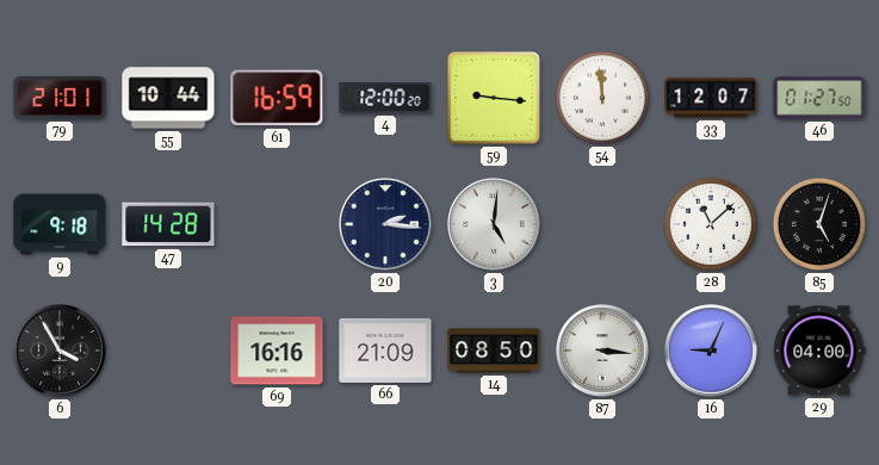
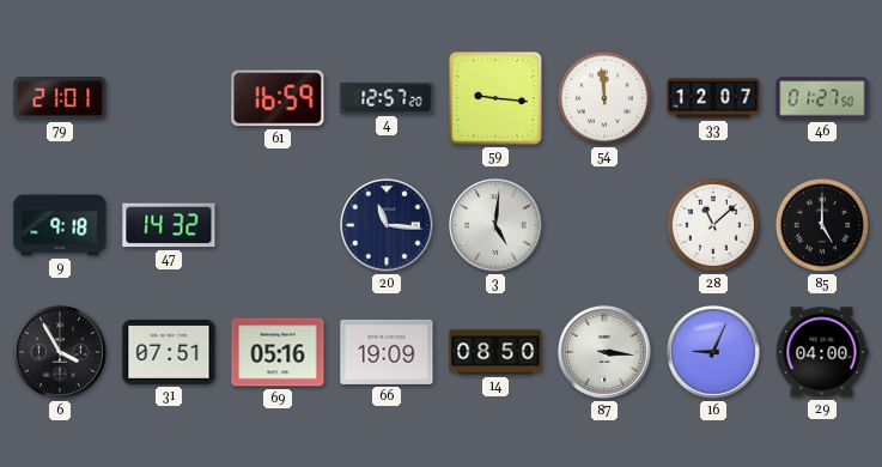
55: 10:44 -> none (168, 98)
4: 12:00 -> 12:57 (387, 98)
47: 14:28 -> 14:32 (169, 225)
20: 2:16 -> 11:16 (387, 225)
85: 5:03 -> 5:00 (822, 225)
31: none -> 07:51 (169, 353)
69: 16:16 -> 05:16 (278, 352)
66: 21:09 -> 19:09 (387, 352)
